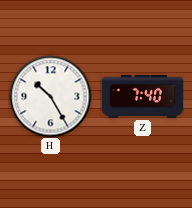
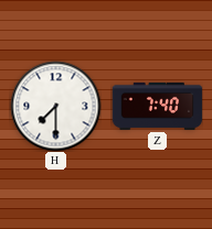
H: 10:25 -> 7:30 (55, 106)
